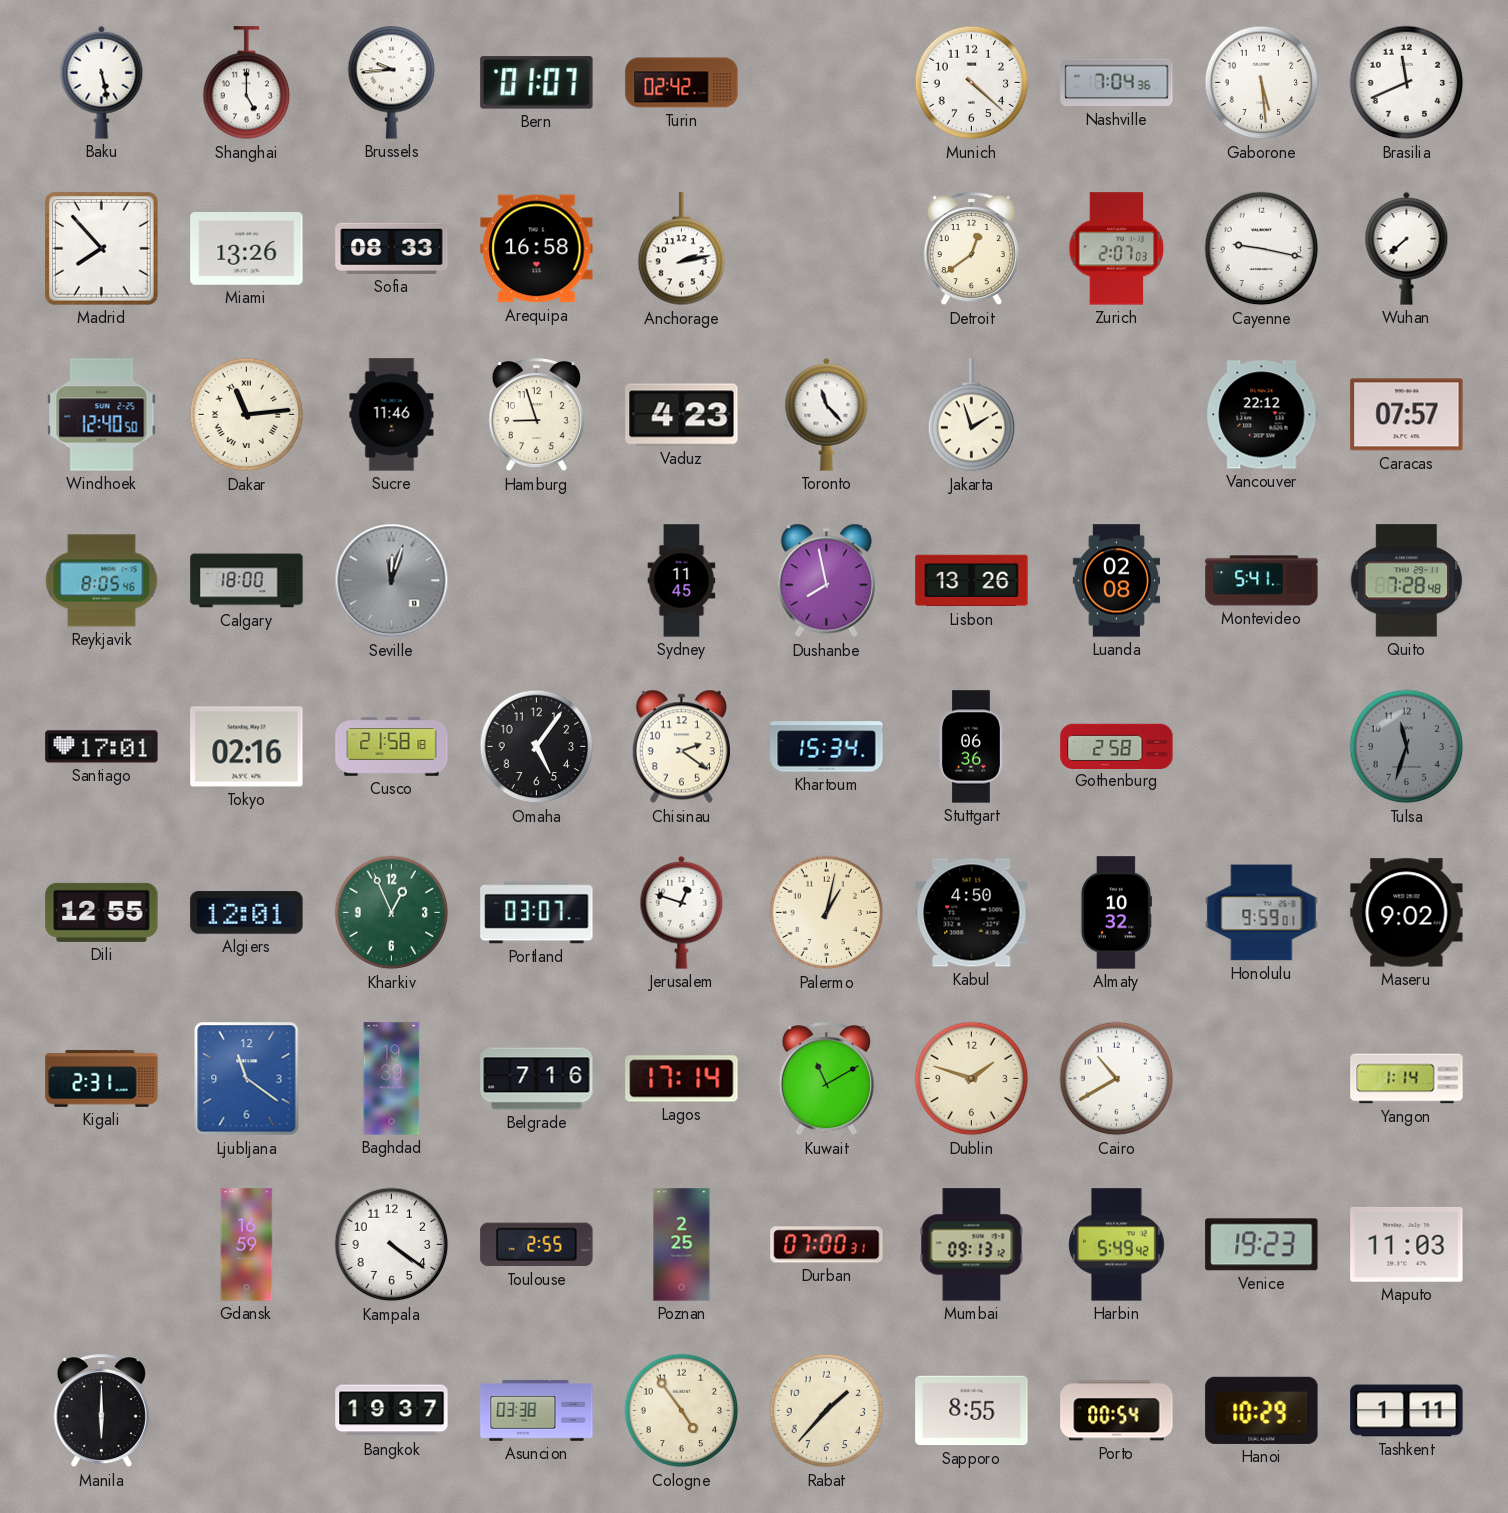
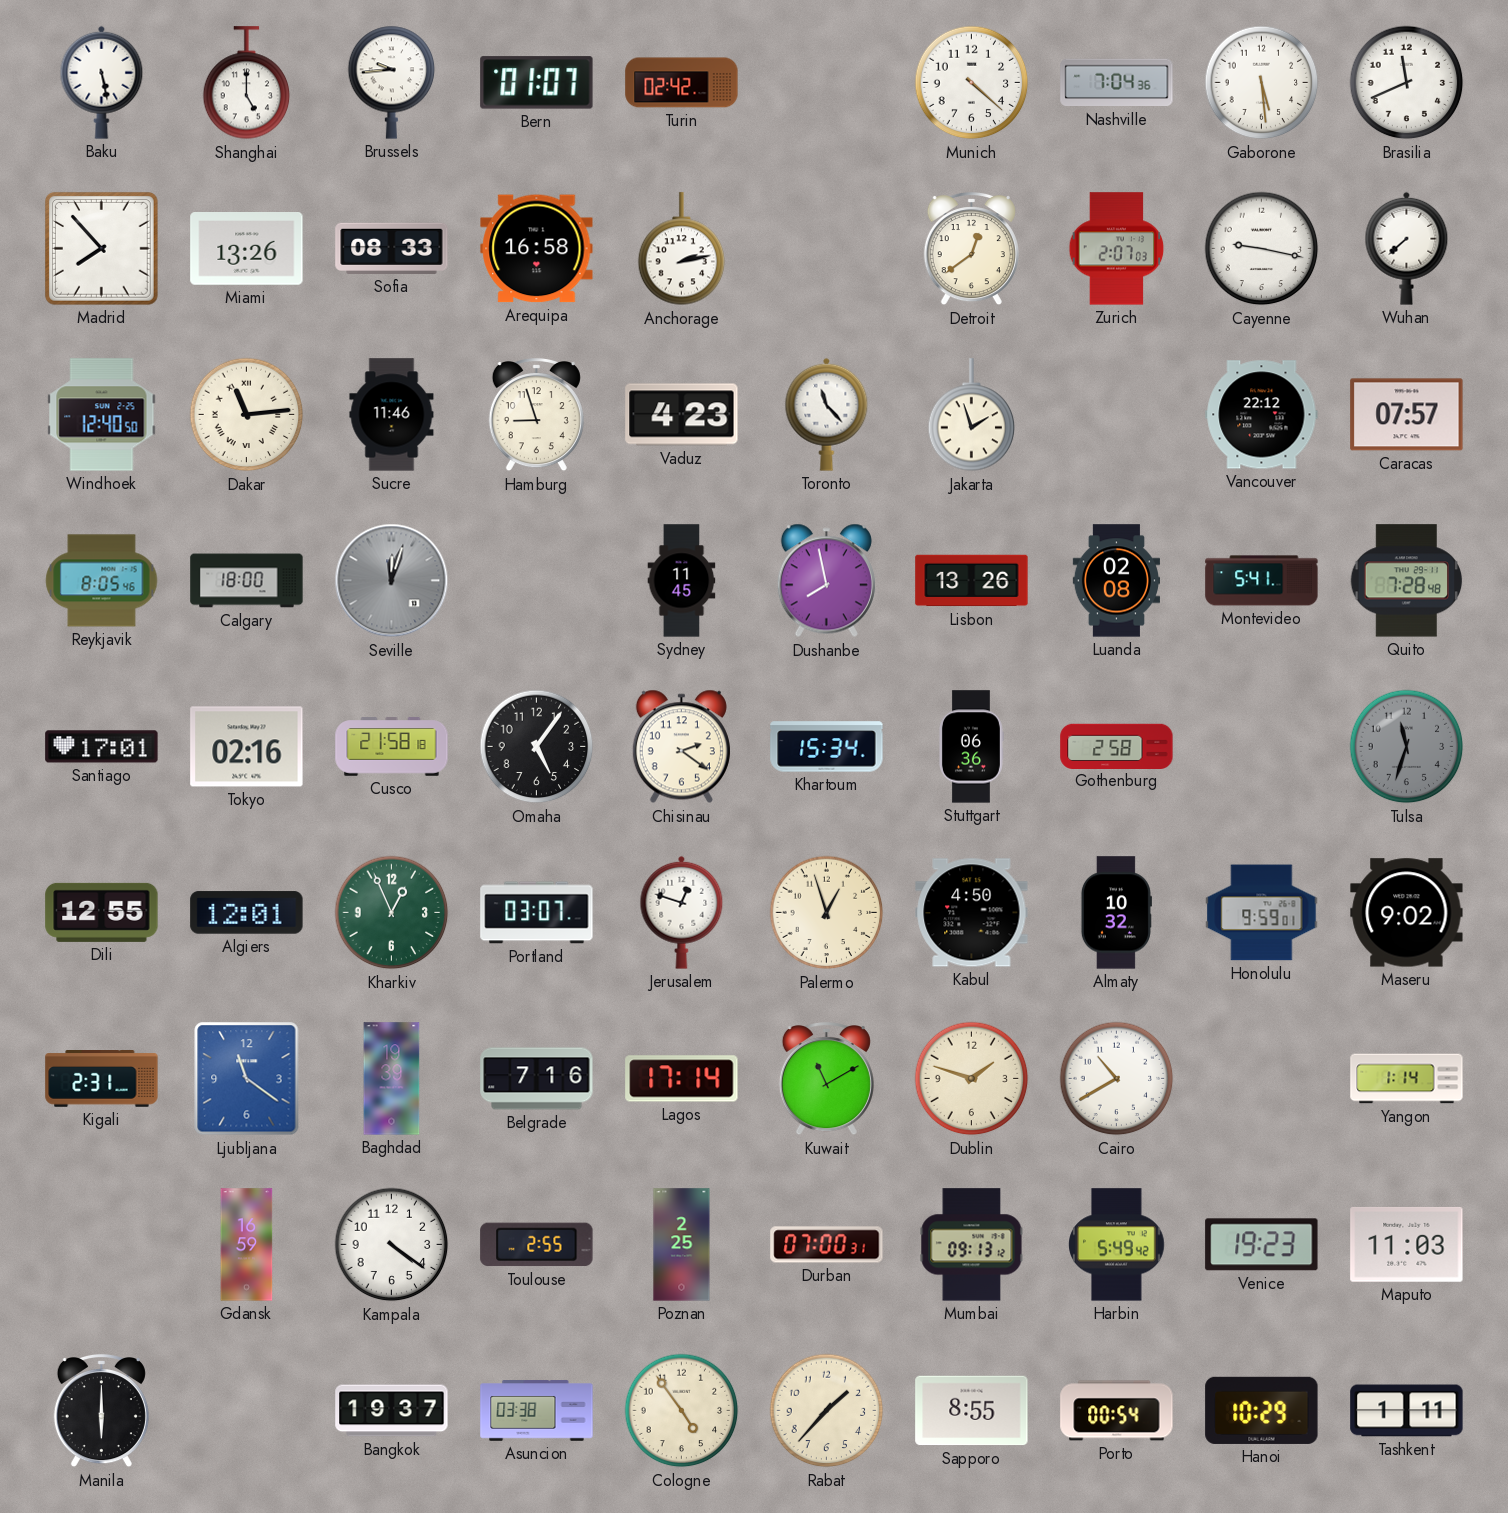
Palermo: 1:02 -> 12:57 (827, 913)
